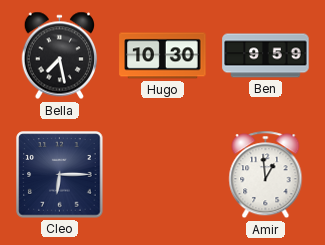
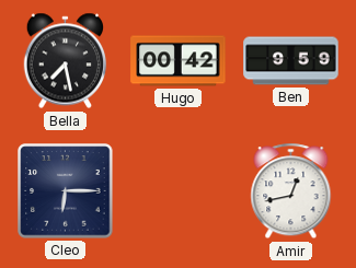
Hugo: 10:30 -> 00:42 (179, 61)
Amir: 12:59 -> 12:43 (291, 191)
